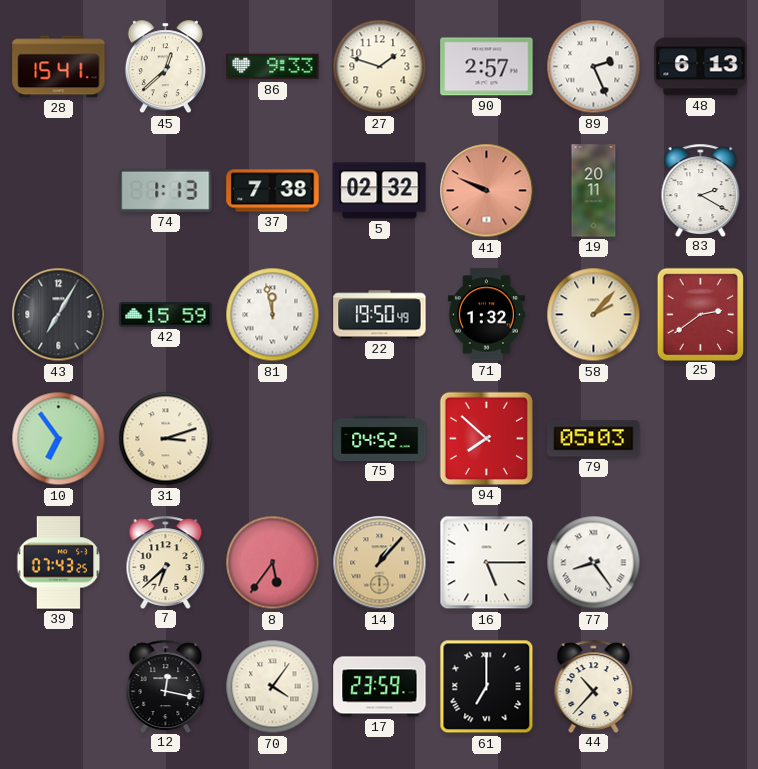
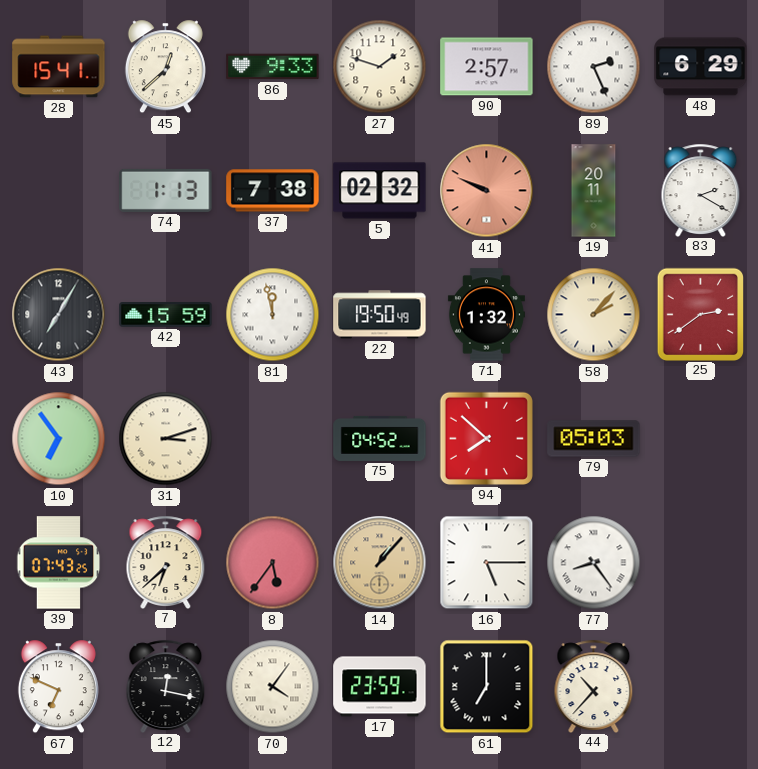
48: 6:13 -> 6:29 (701, 67)
67: none -> 6:49 (58, 687)
